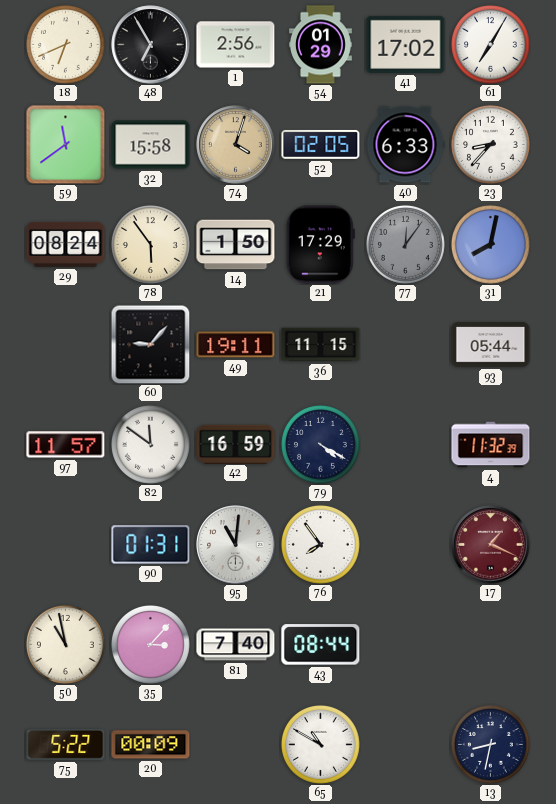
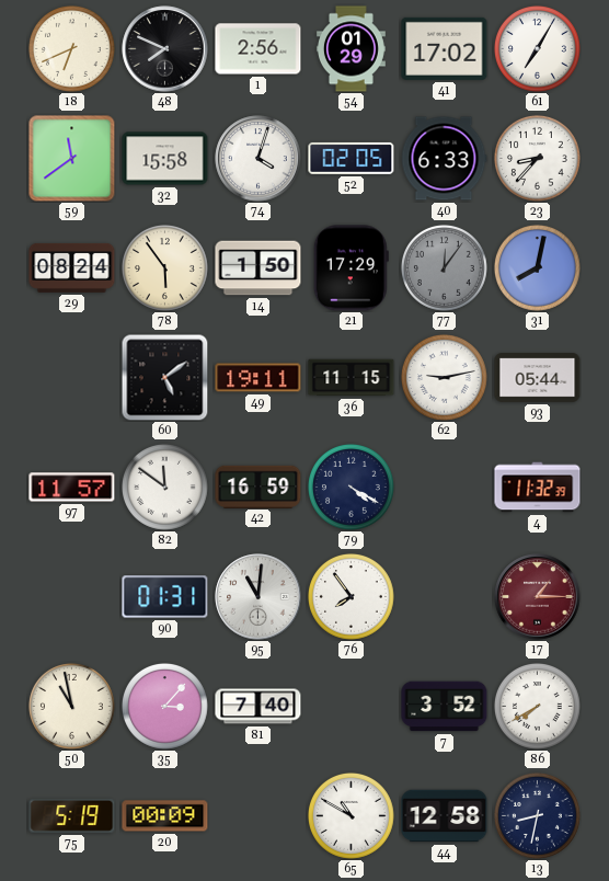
48: 6:55 -> 7:49 (165, 49)
74 dial: champagne -> white (258, 159)
60: 9:07 -> 5:09 (164, 377)
62: none -> 9:13 (445, 378)
17: 1:19 -> 1:15 (538, 597)
43: 08:44 -> none (321, 645)
7: none -> 3:52 (445, 707)
86: none -> 7:40 (538, 707)
75: 5:22 -> 5:19 (72, 815)
44: none -> 12:58 (445, 816)
